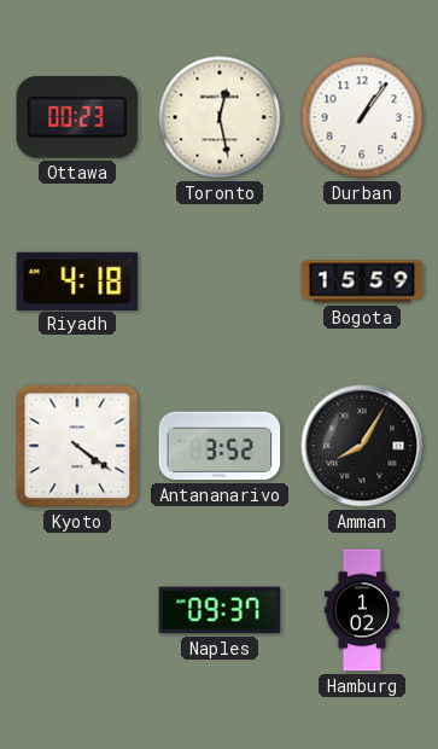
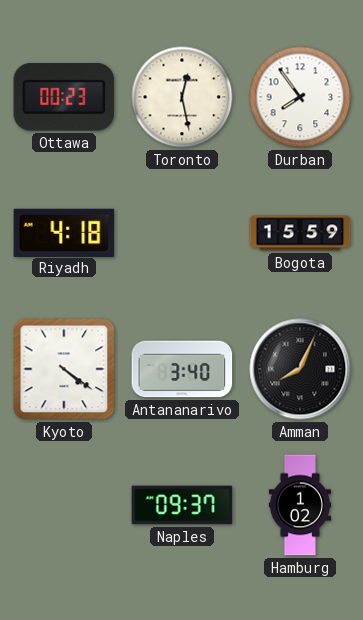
Durban: 1:06 -> 7:54 (300, 97)
Antananarivo: 3:52 -> 3:40 (182, 369)
Amman: 8:05 -> 8:04 (300, 369)
